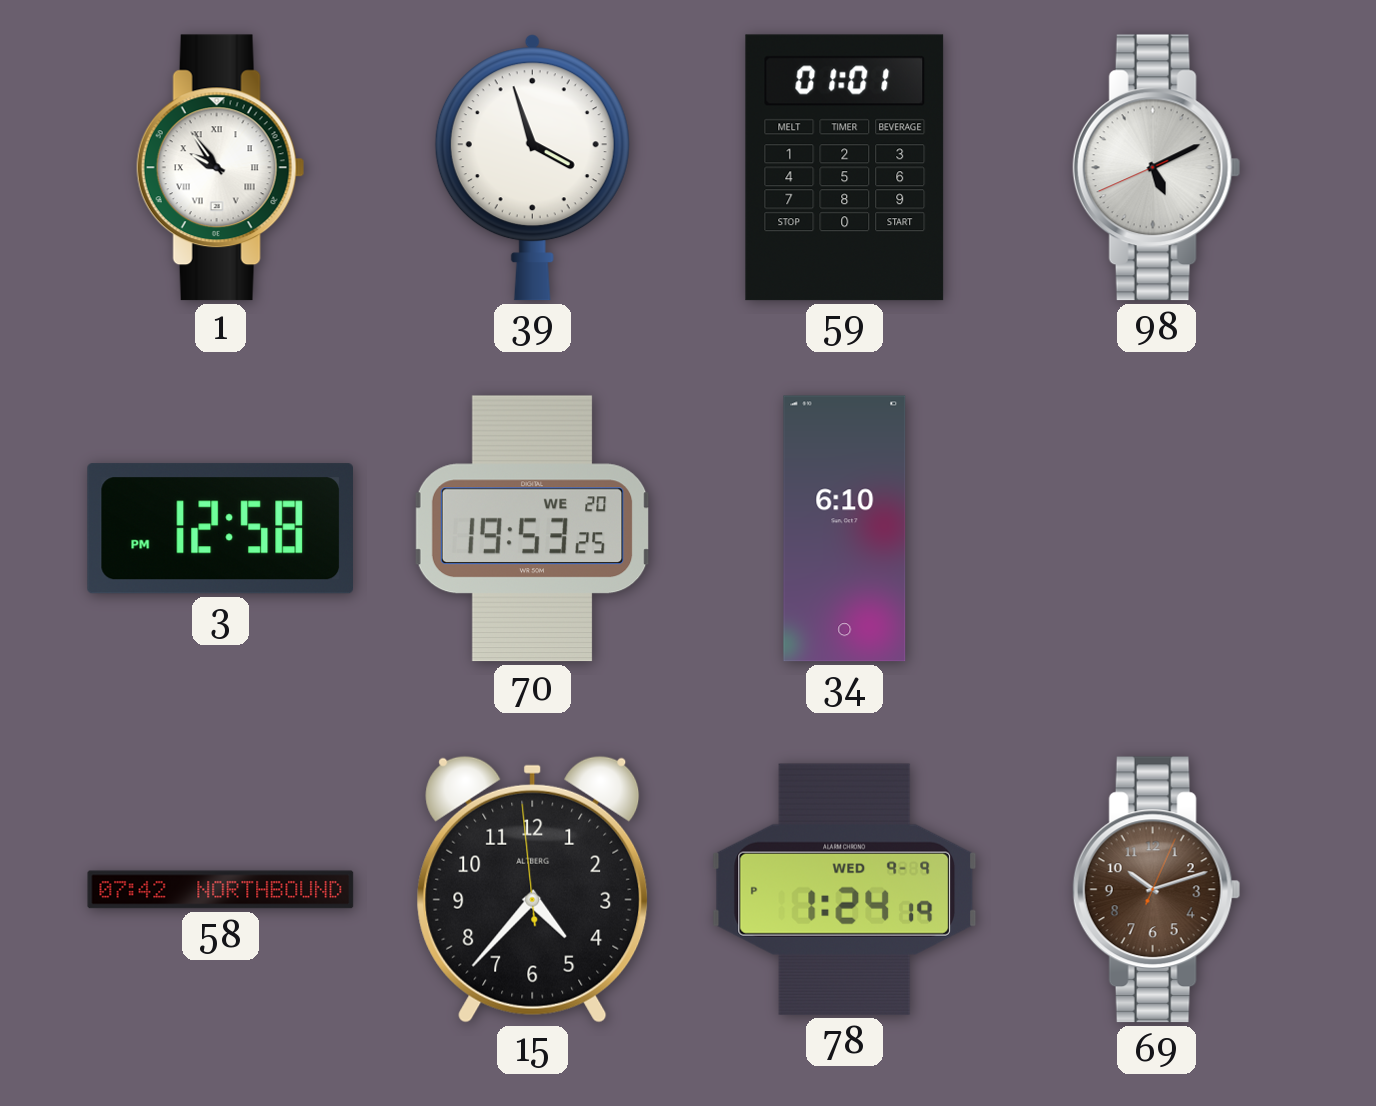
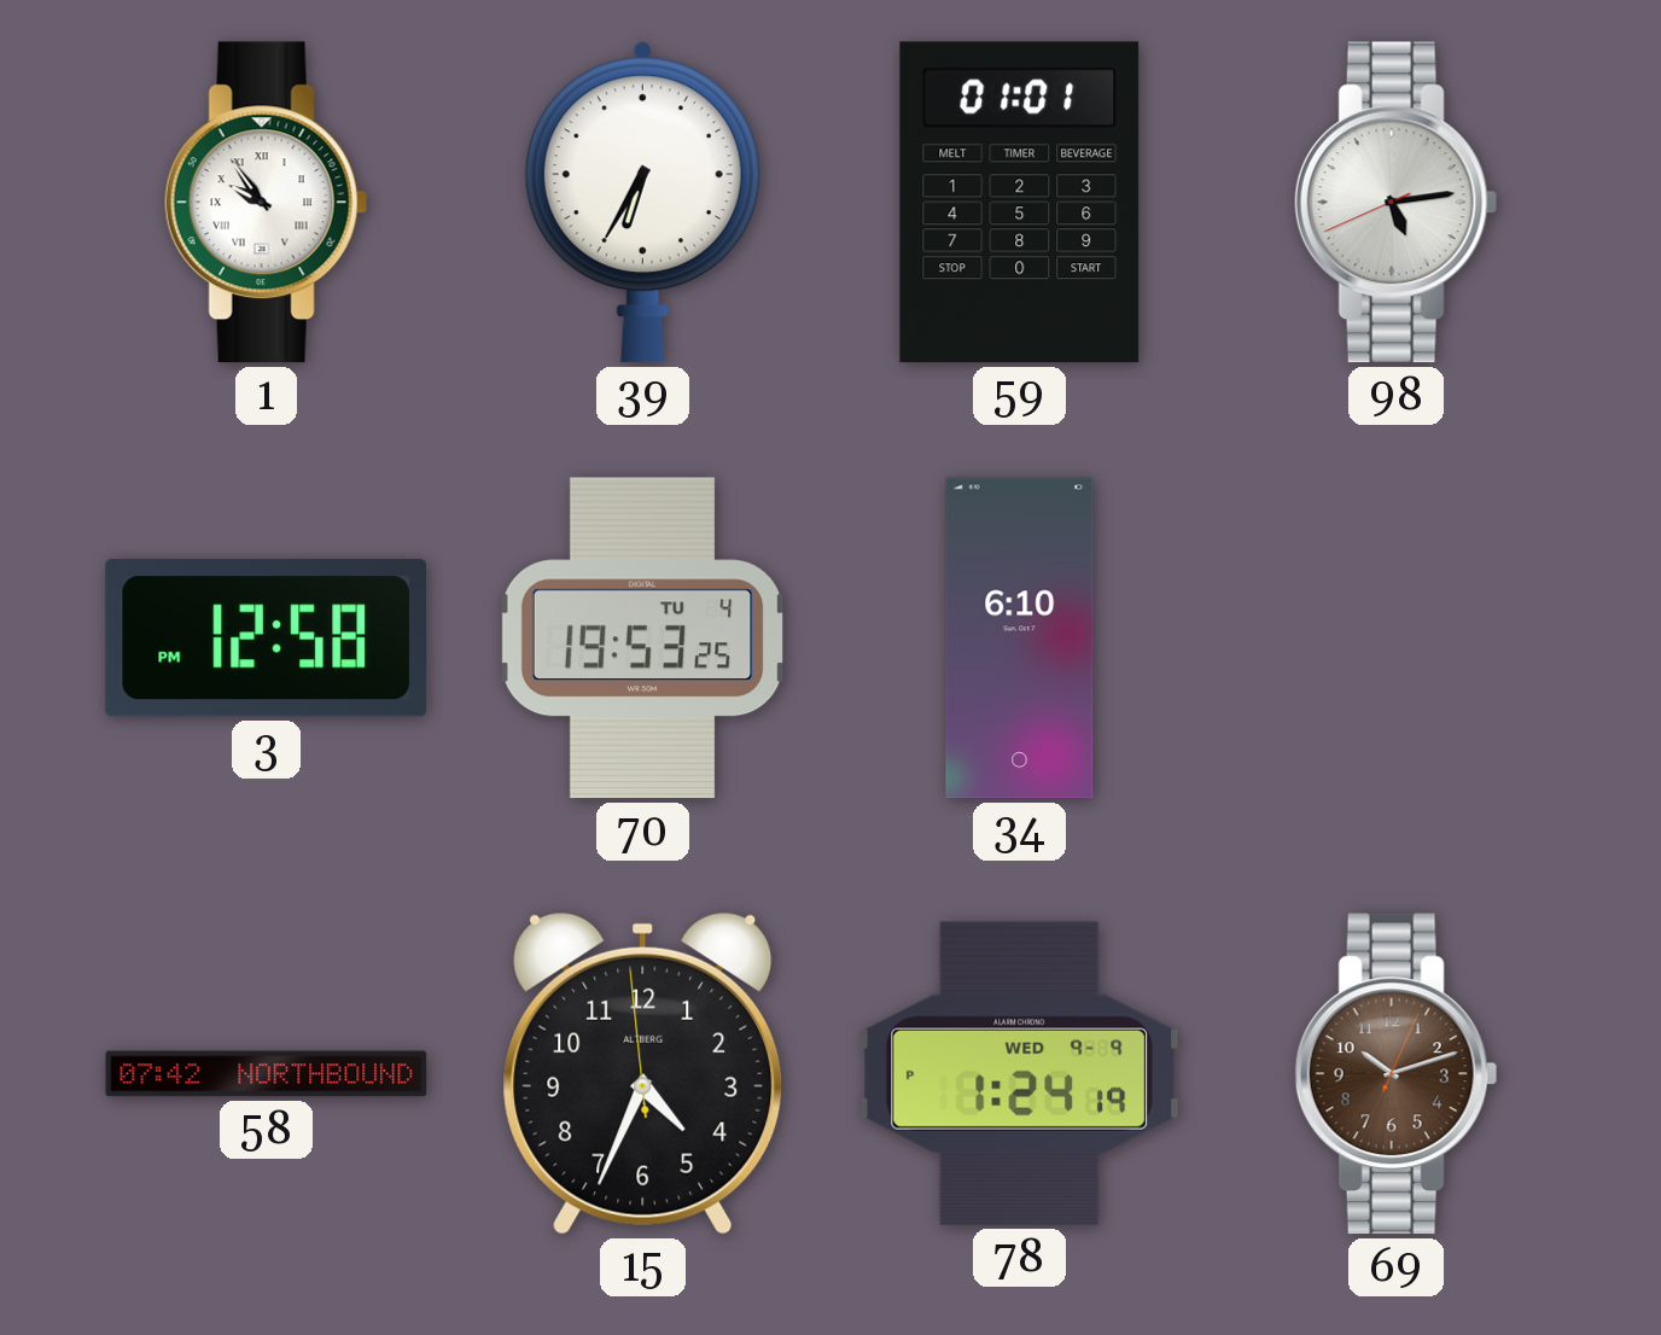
39: 3:57 -> 6:35 (642, 203)
98: 5:10 -> 5:13 (1395, 203)
70 date: WE 20 -> TU 4 (642, 639)
15: 4:36 -> 4:33 (643, 1073)
